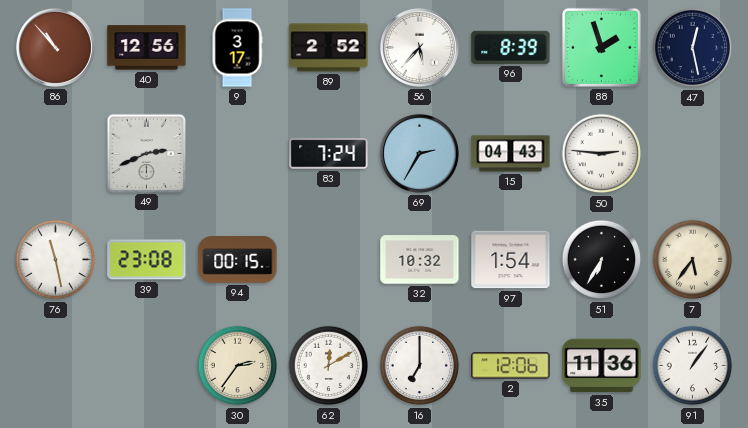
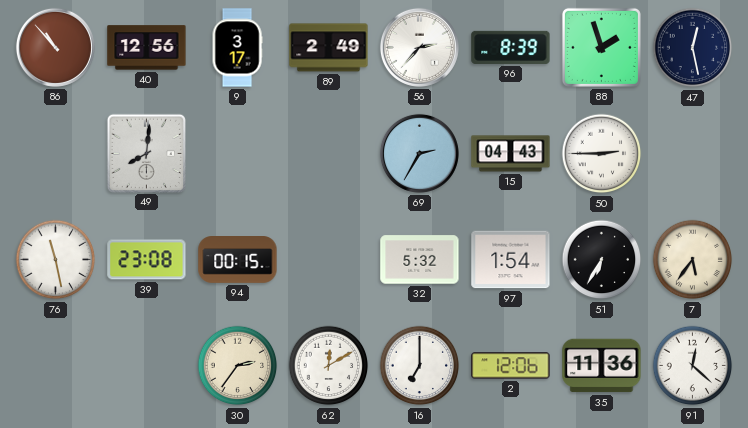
89: 2:52 -> 2:49 (329, 48)
56: 5:37 -> 2:37 (419, 47)
49: 2:41 -> 8:01 (146, 153)
83: 7:24 -> none (329, 154)
50: 2:46 -> 2:45 (602, 154)
32: 10:32 -> 5:32 (420, 260)
91: 1:06 -> 12:22 (693, 366)
